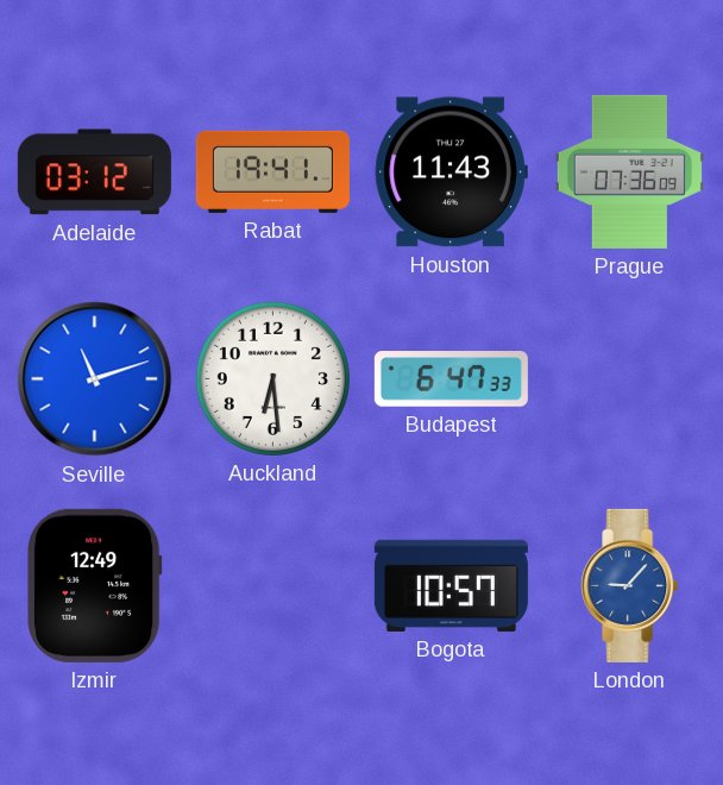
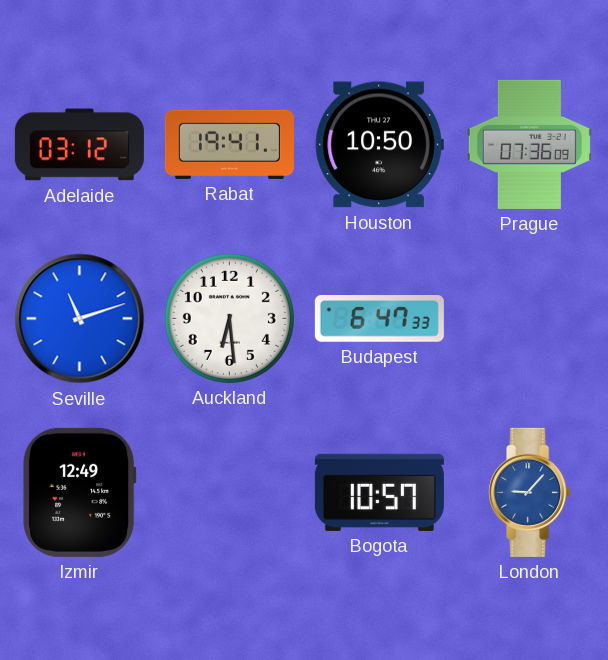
Houston: 11:43 -> 10:50 (379, 145)
